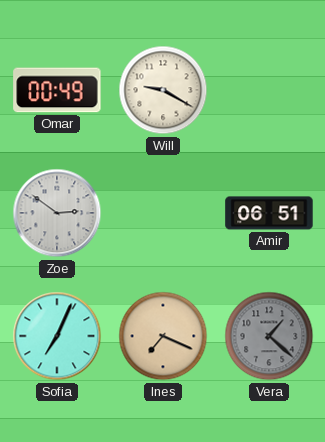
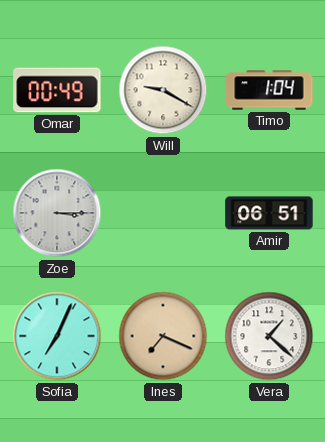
Timo: none -> 1:04 (269, 90)
Zoe: 2:51 -> 3:15 (57, 213)
Vera dial: grey -> white (269, 336)
